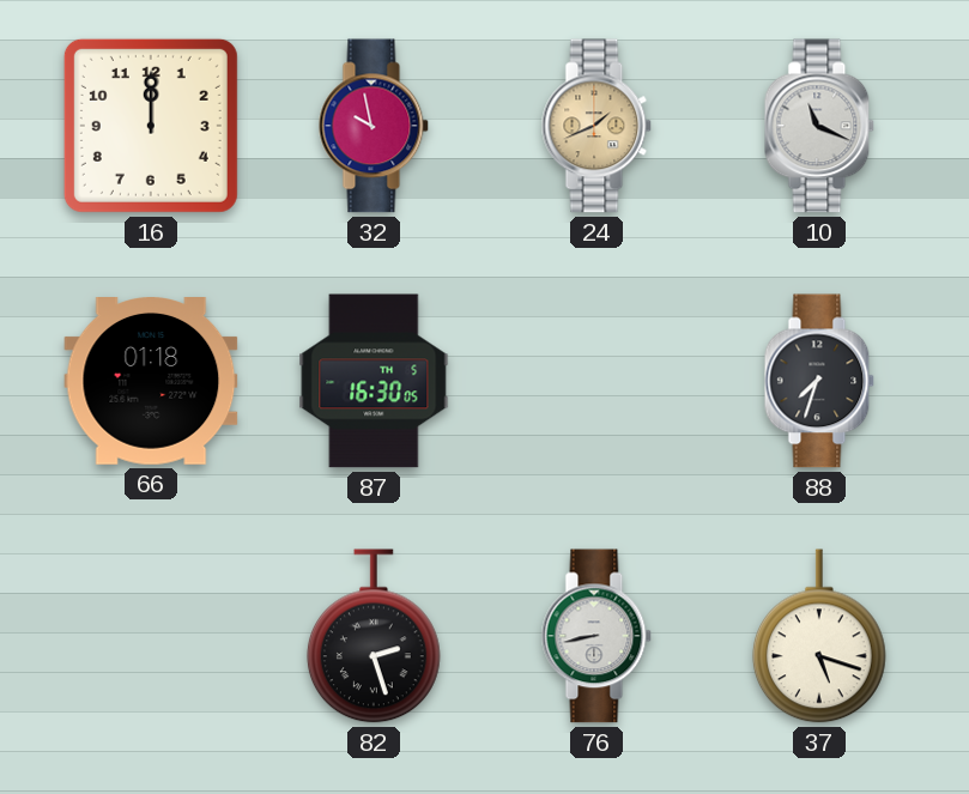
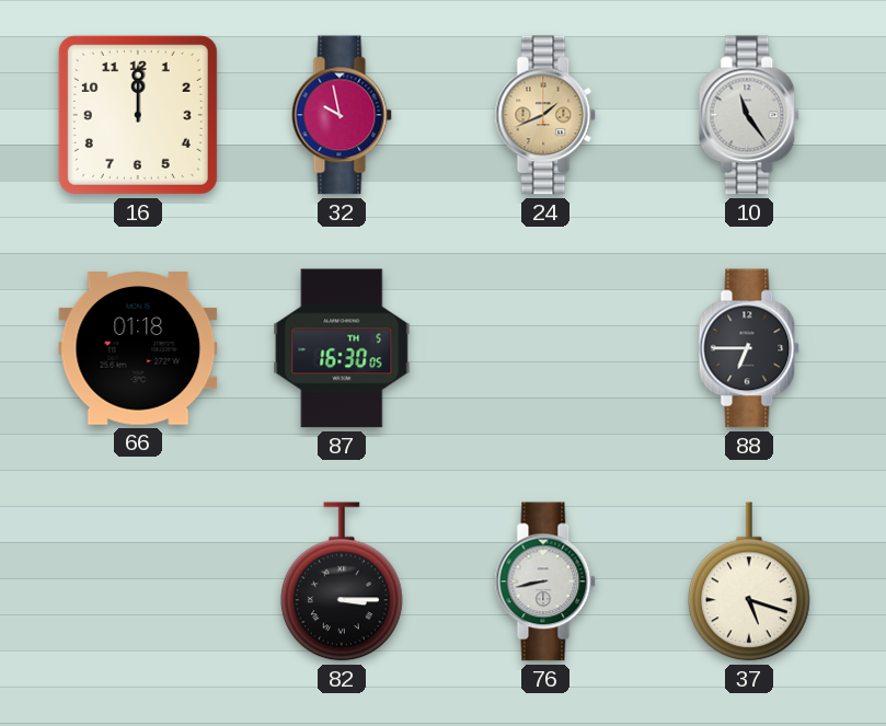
10: 11:19 -> 11:24 (749, 115)
88: 7:33 -> 6:45 (749, 348)
82: 2:27 -> 3:15 (342, 581)
